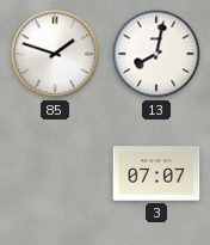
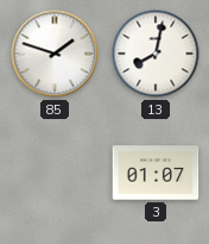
3: 07:07 -> 01:07 (156, 173)
